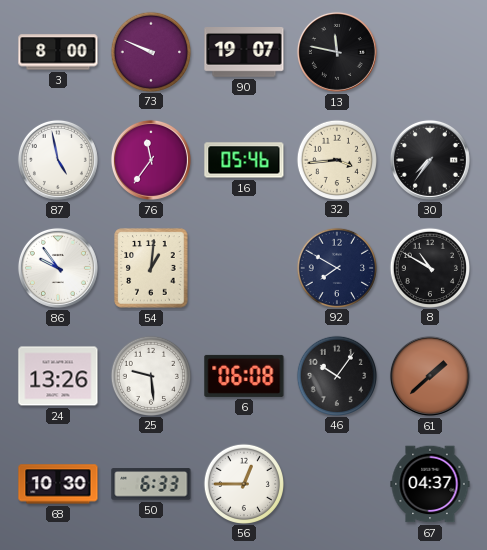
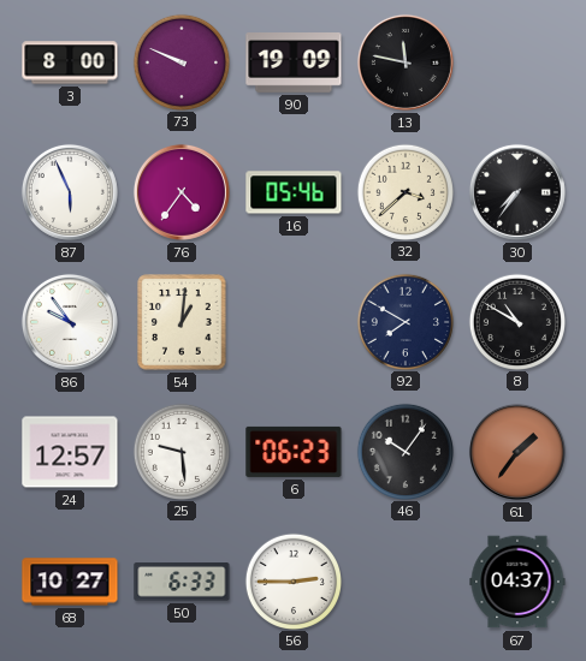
90: 19:07 -> 19:09 (294, 64)
87: 4:58 -> 5:56 (70, 192)
76: 11:36 -> 4:36 (182, 192)
32: 3:44 -> 3:38 (404, 191)
24: 13:26 -> 12:57 (70, 452)
6: 06:08 -> 06:23 (294, 452)
61: 1:38 -> 1:36 (517, 452)
68: 10:30 -> 10:27 (70, 582)
56: 12:45 -> 2:45 (292, 580)
